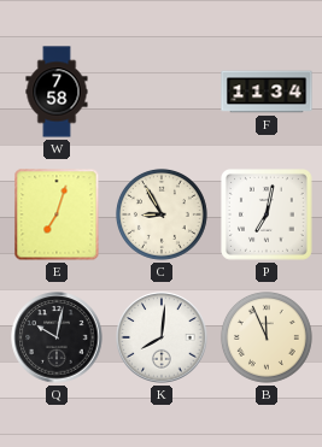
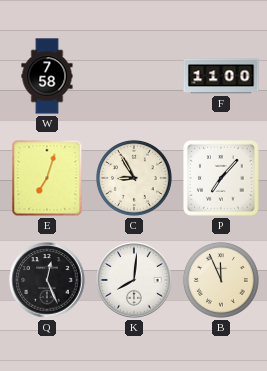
F: 11:34 -> 11:00 (221, 76)
P: 7:02 -> 7:07 (222, 179)
Q: 10:02 -> 12:26 (47, 280)
